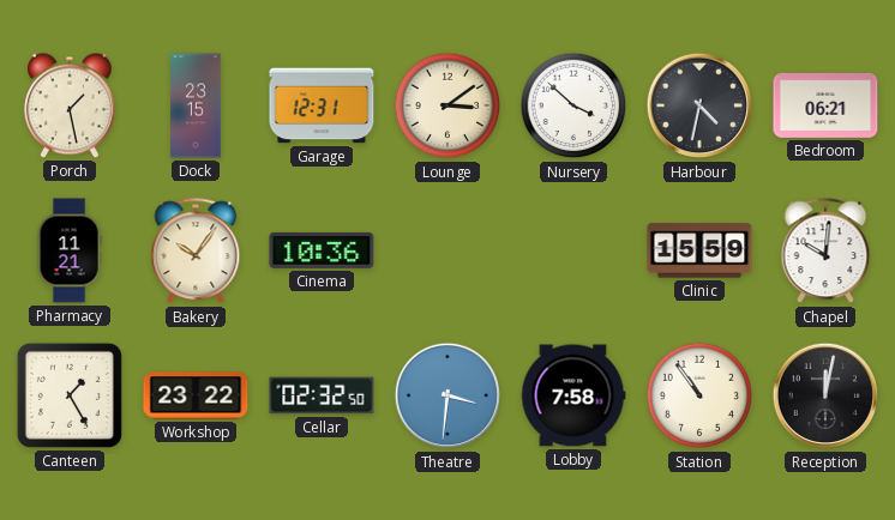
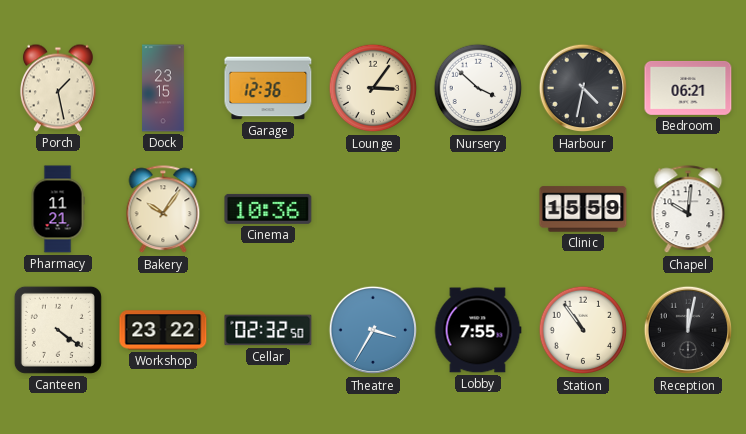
Garage: 12:31 -> 12:36 (268, 88)
Lounge: 3:09 -> 3:06 (373, 88)
Canteen: 1:25 -> 4:21 (58, 330)
Theatre: 3:31 -> 3:35 (373, 330)
Lobby: 7:58 -> 7:55 (478, 330)
